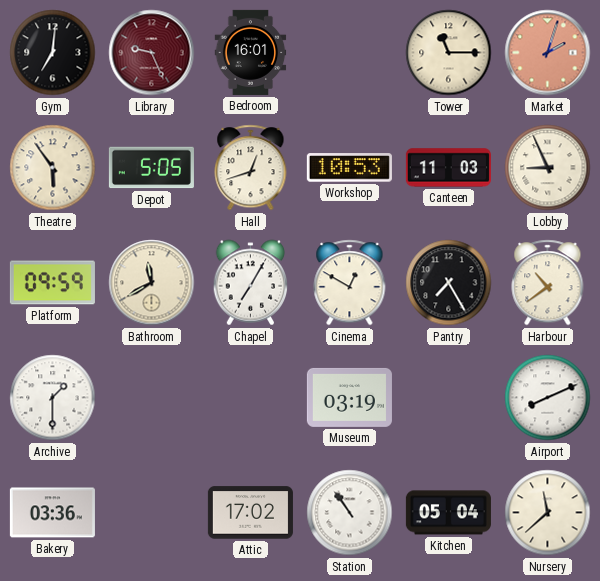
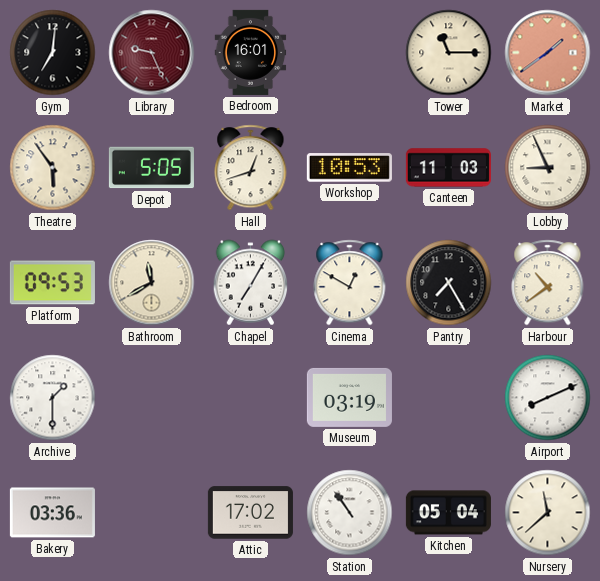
Market: 2:03 -> 1:39 (548, 53)
Platform: 09:59 -> 09:53 (52, 283)
